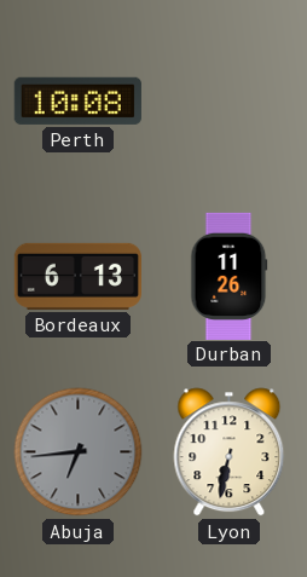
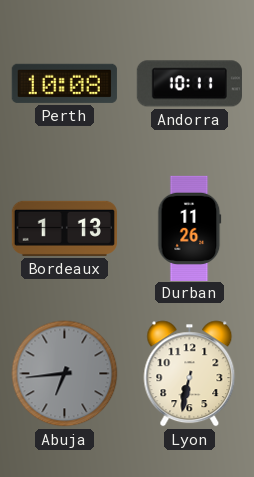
Andorra: none -> 10:11 (189, 84)
Bordeaux: 6:13 -> 1:13 (64, 228)
